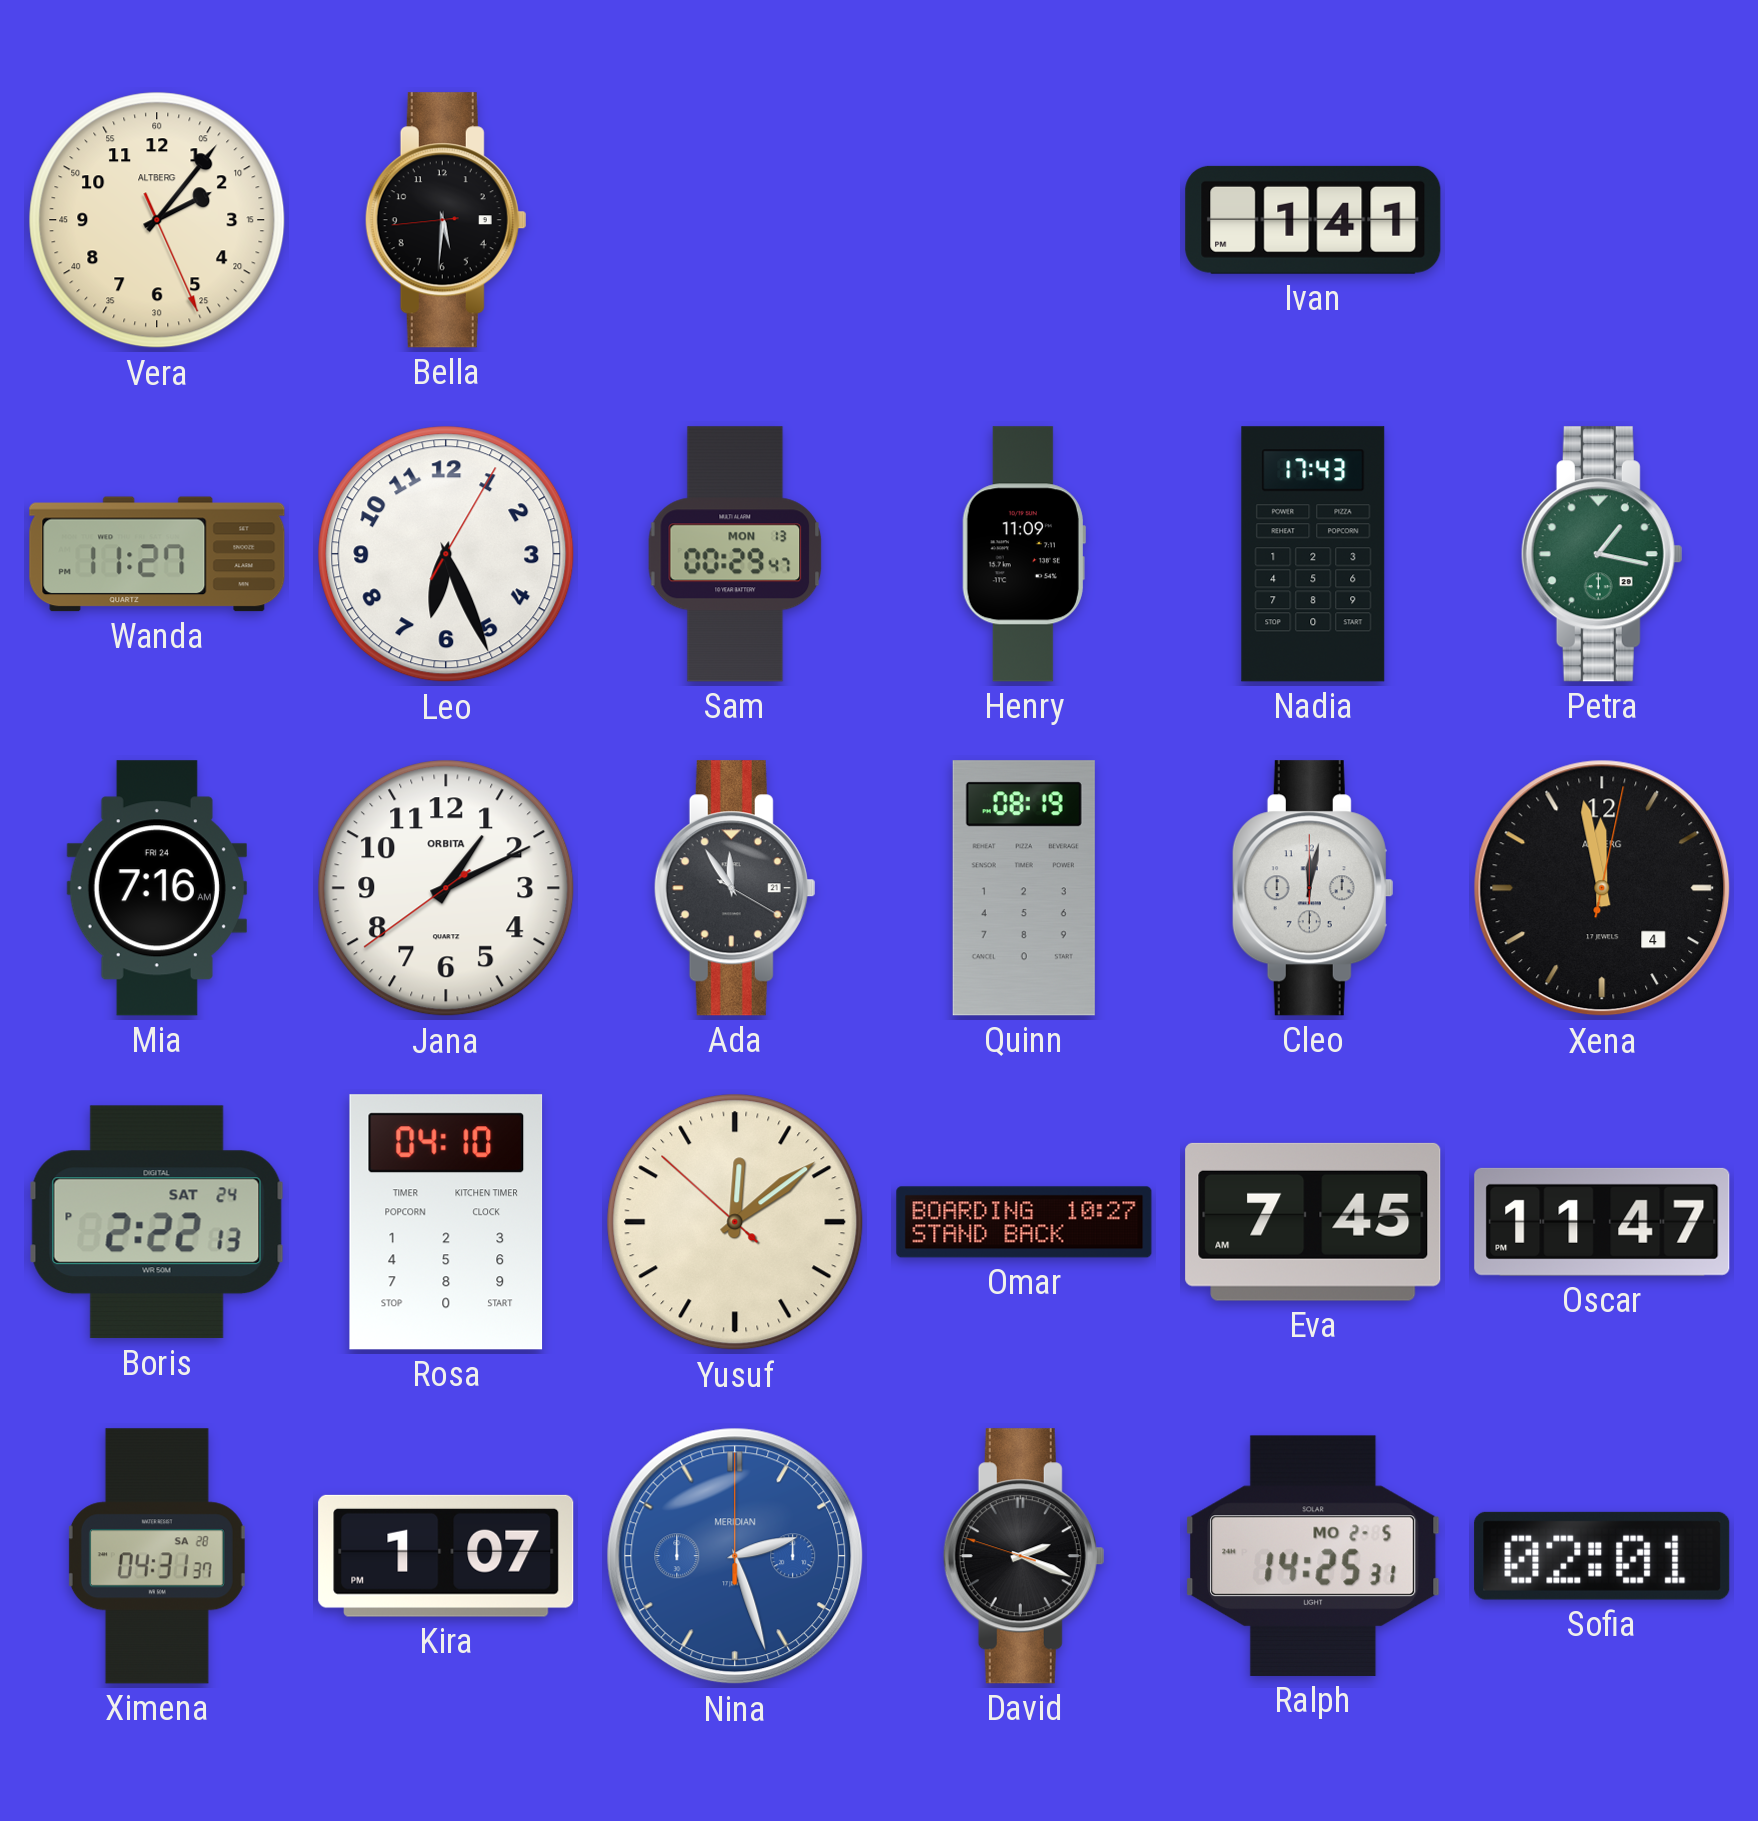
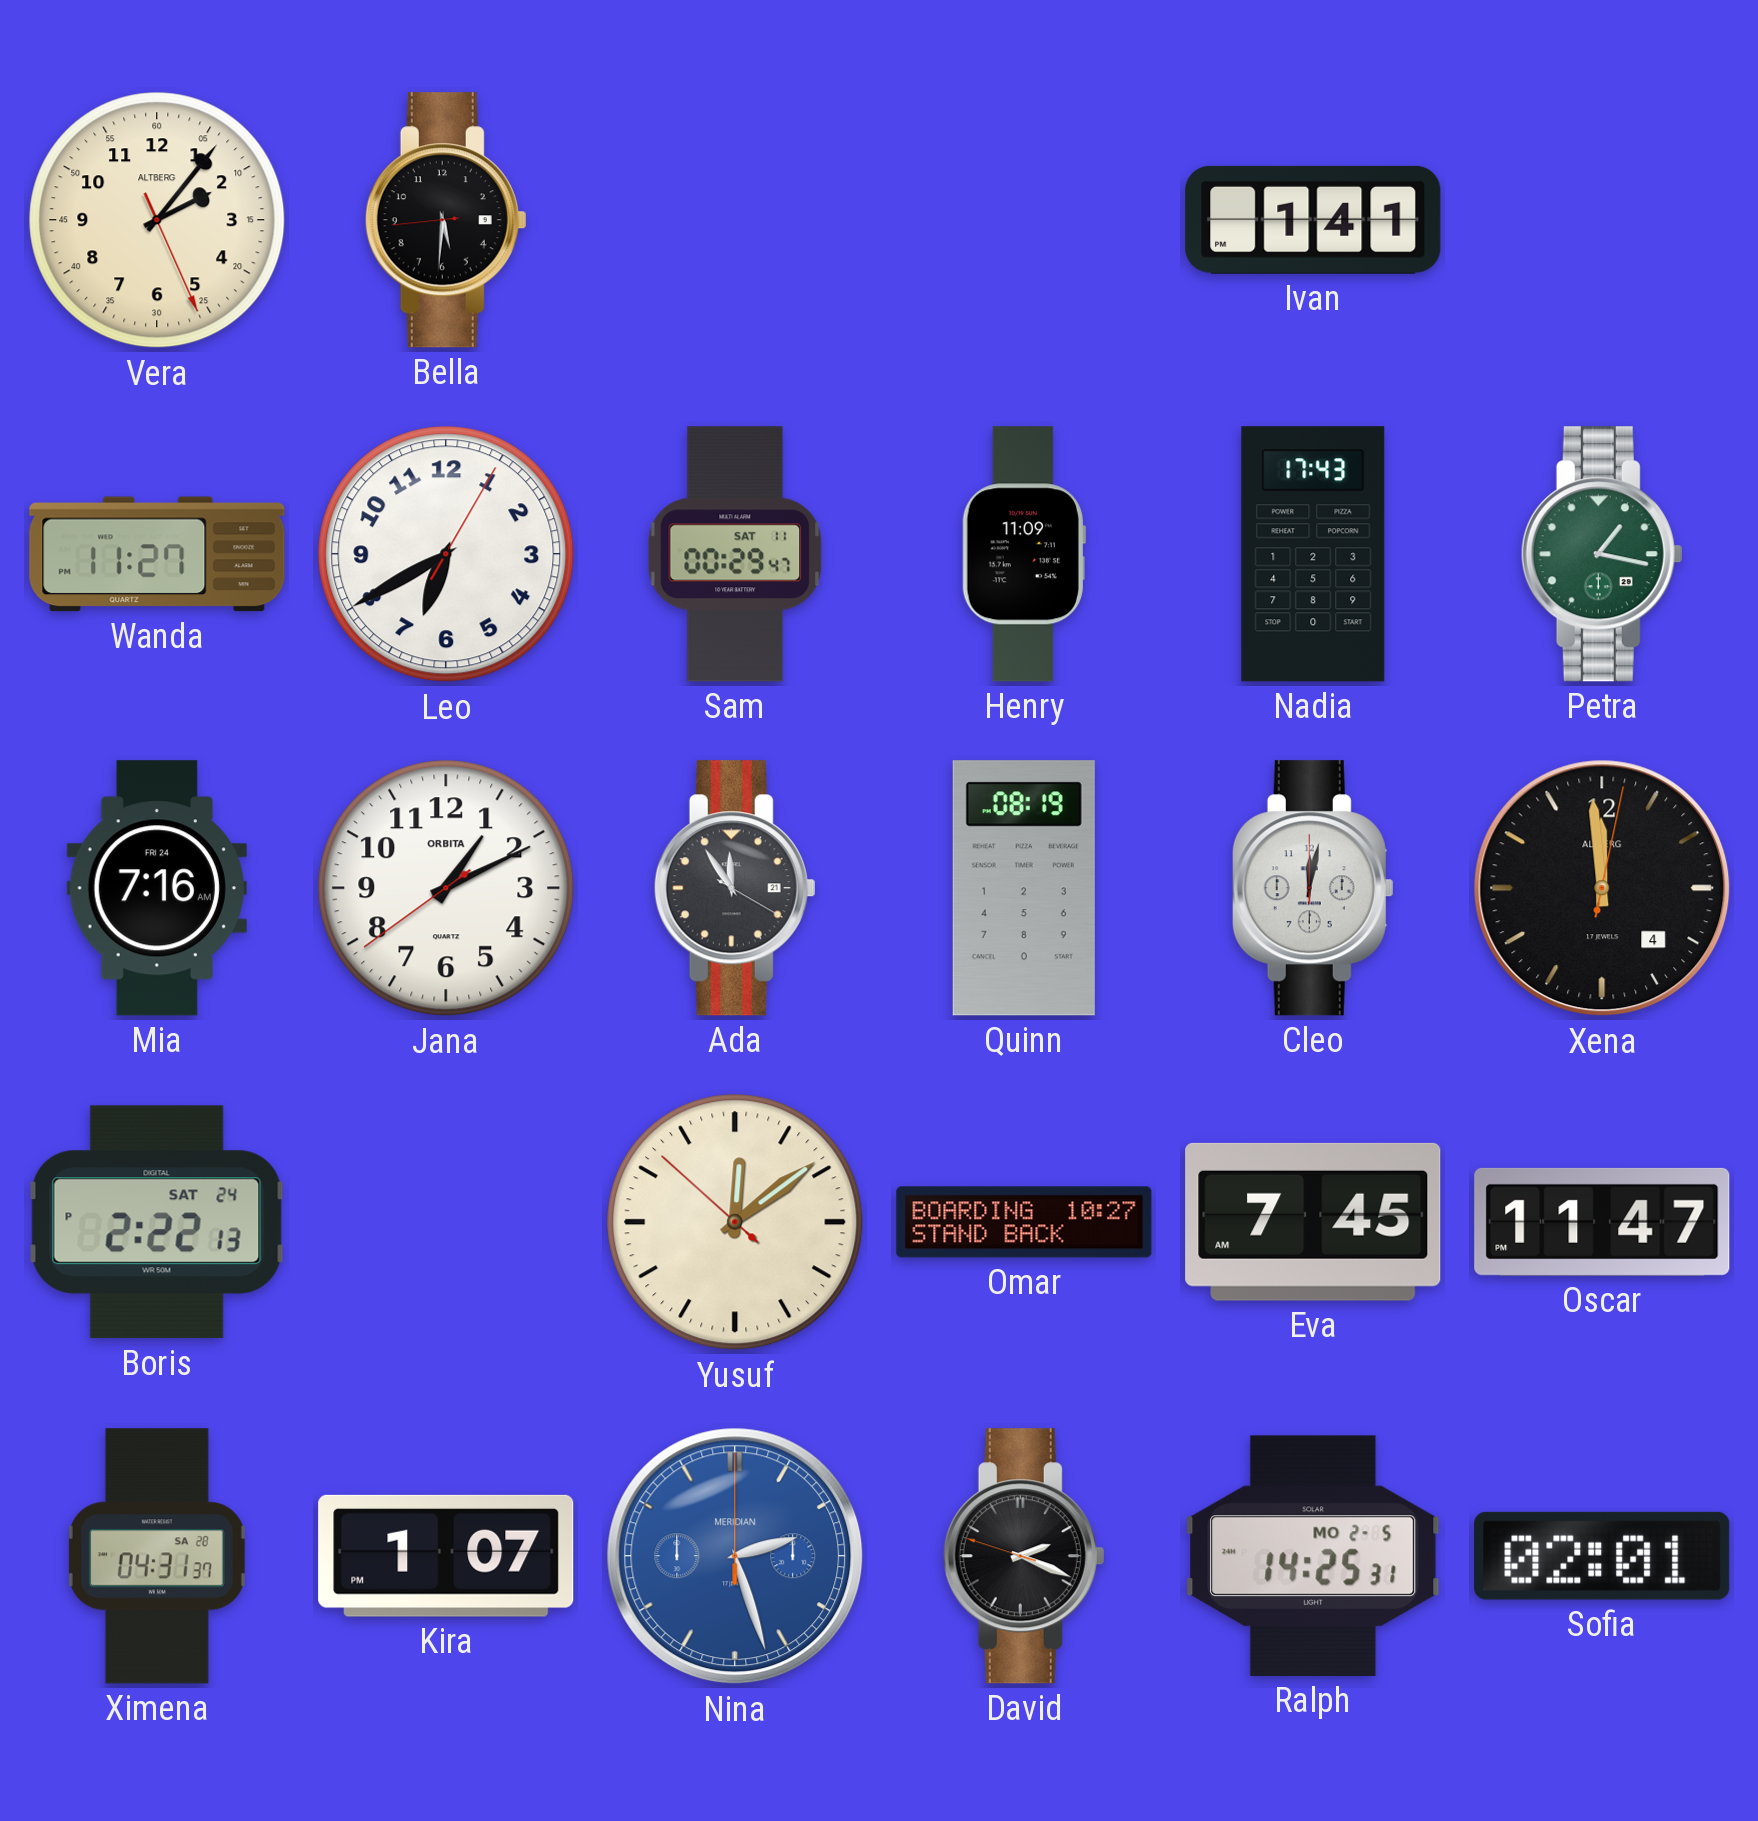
Leo: 6:26 -> 6:40 (446, 554)
Sam date: MON 13 -> SAT 11 (735, 554)
Xena: 11:58 -> 11:59 (1602, 888)
Rosa: 04:10 -> none (446, 1222)
